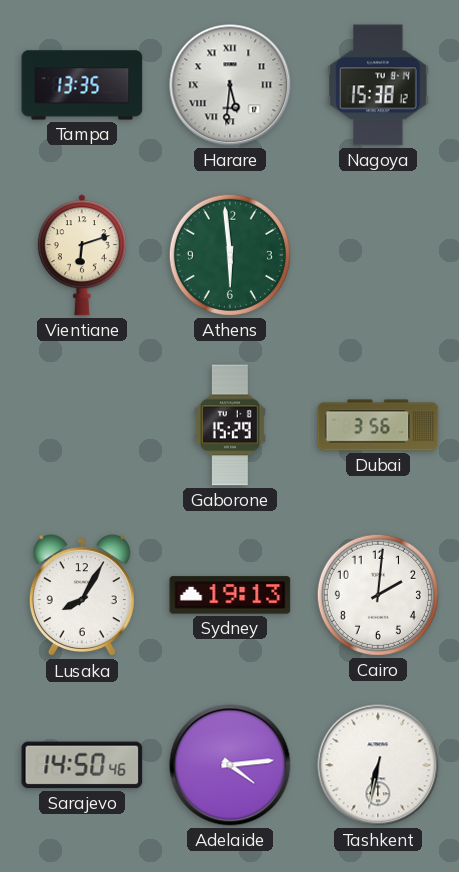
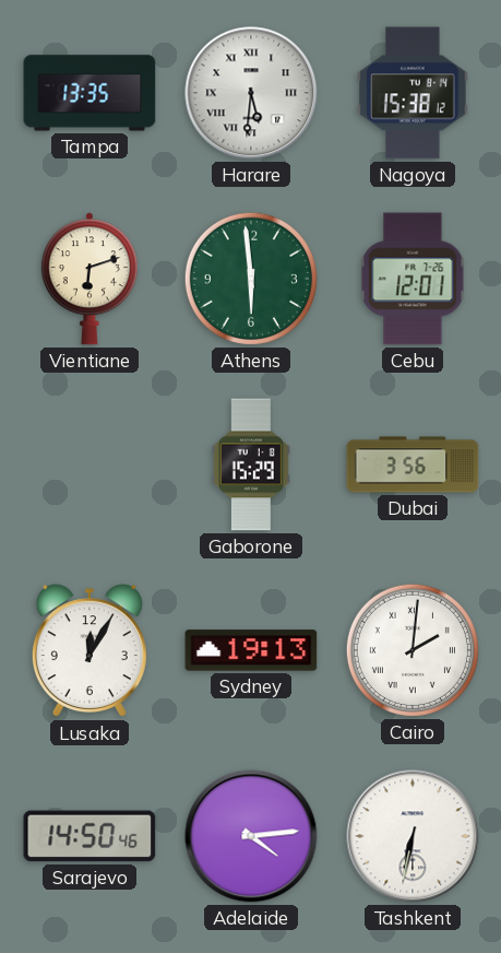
Cebu: none -> 12:01 (413, 279)
Lusaka: 8:05 -> 12:05 (90, 651)
Cairo numerals: Arabic -> Roman (413, 650)
